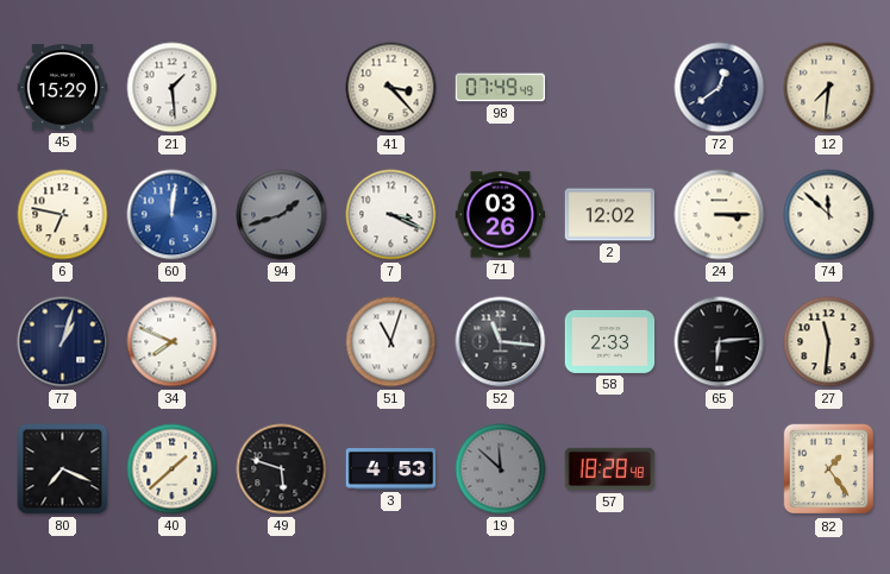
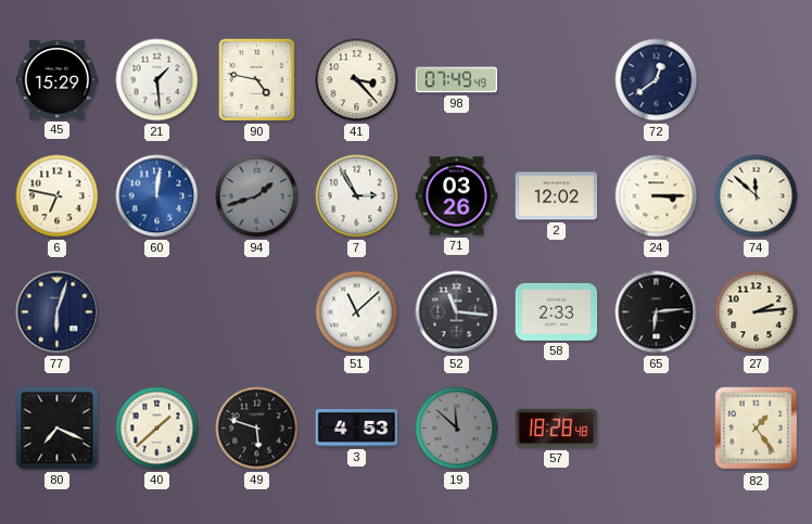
90: none -> 4:47 (256, 79)
12: 7:31 -> none (829, 88)
7: 3:19 -> 2:55 (357, 196)
77: 1:03 -> 6:03 (58, 312)
34: 7:49 -> none (173, 342)
51: 11:03 -> 11:08 (357, 312)
27: 11:31 -> 2:14 (757, 312)
